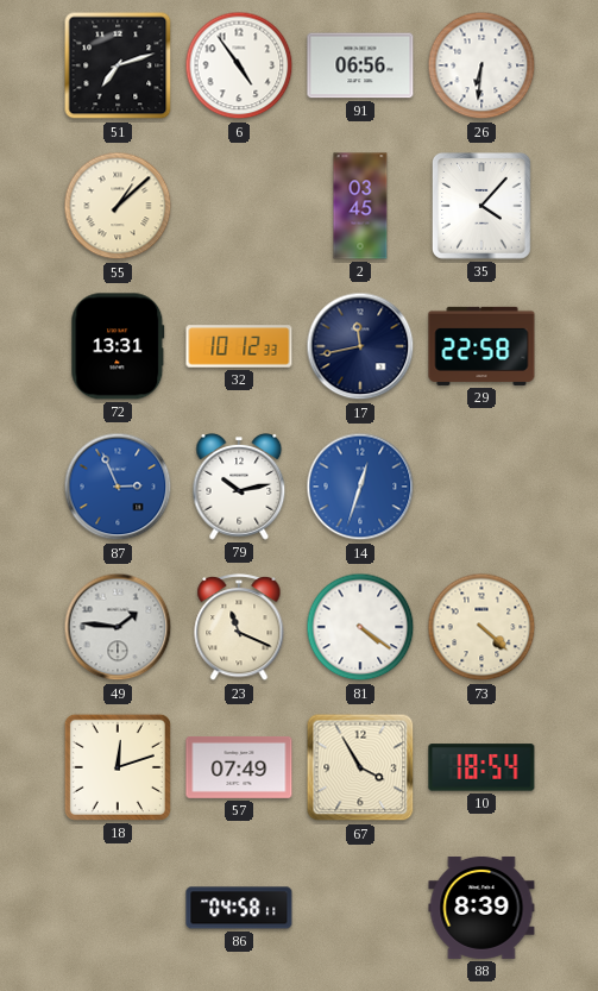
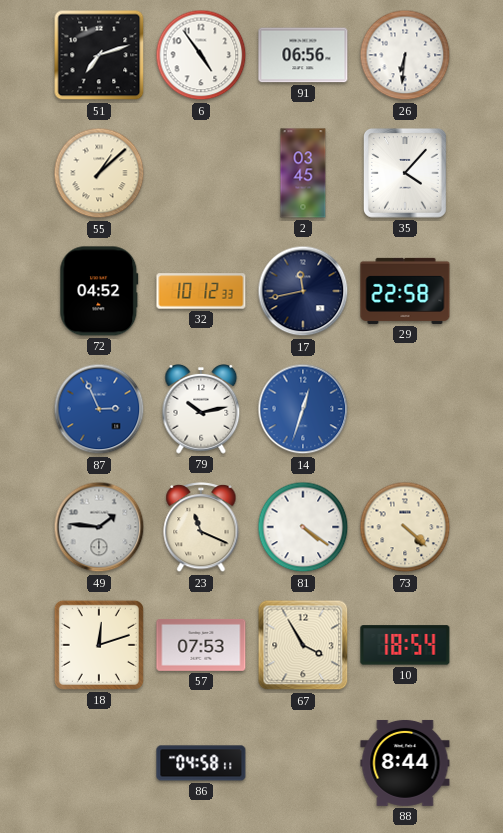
72: 13:31 -> 04:52 (99, 291)
57: 07:49 -> 07:53 (201, 645)
88: 8:39 -> 8:44 (405, 763)
